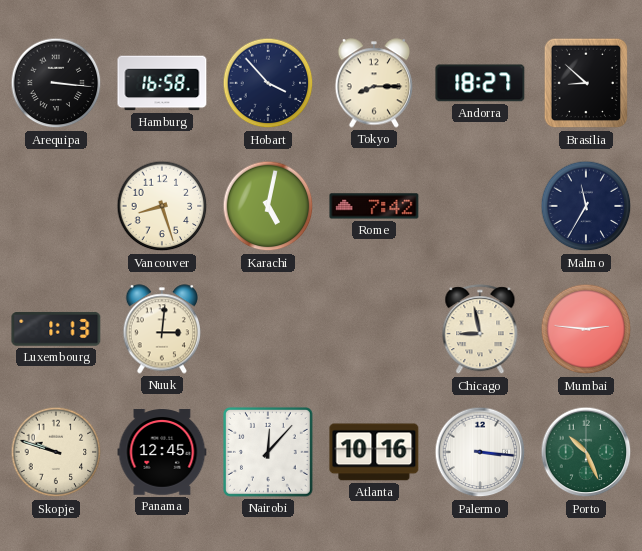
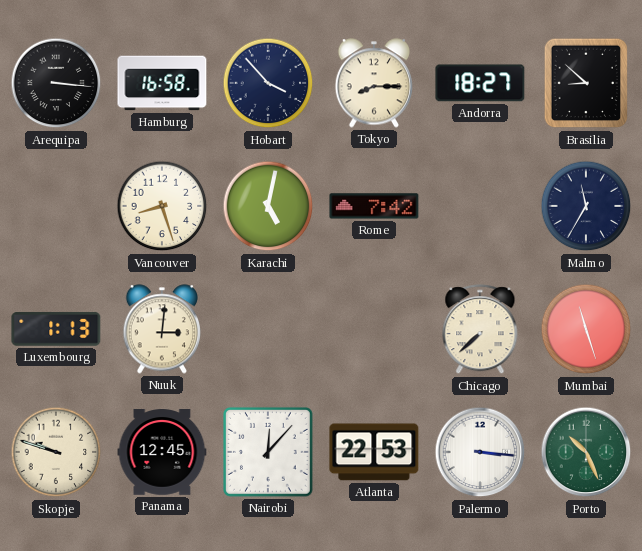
Chicago: 8:58 -> 7:38 (480, 330)
Mumbai: 2:46 -> 11:27 (586, 329)
Atlanta: 10:16 -> 22:53 (374, 452)
